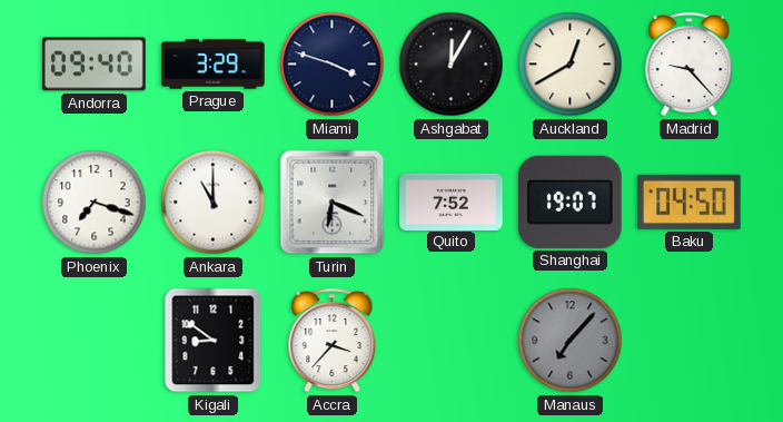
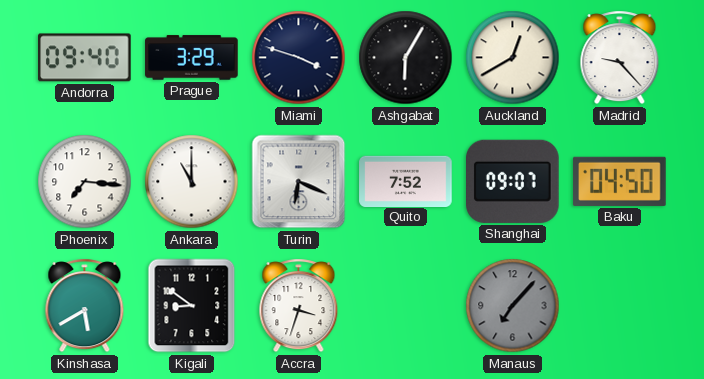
Ashgabat: 12:05 -> 6:05 (406, 58)
Phoenix: 7:18 -> 7:16 (85, 182)
Shanghai: 19:07 -> 09:07 (513, 181)
Kinshasa: none -> 5:40 (85, 306)
Accra: 3:37 -> 3:33 (299, 306)
